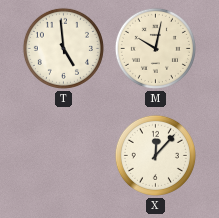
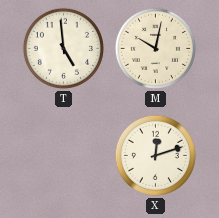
X: 12:07 -> 12:12 (155, 155)
